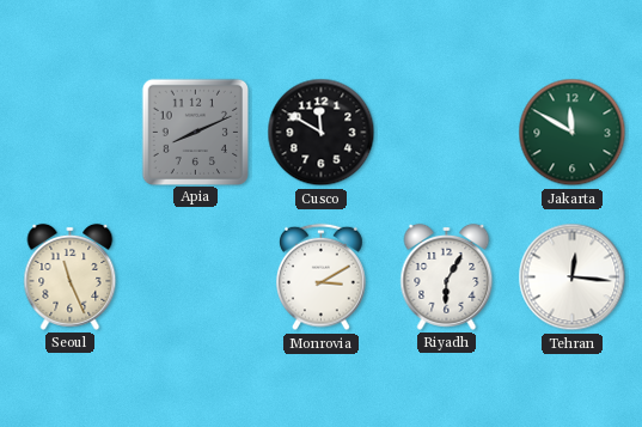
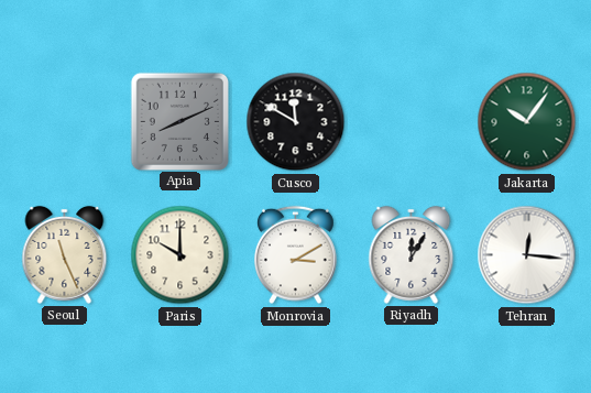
Jakarta: 11:50 -> 10:06 (527, 122)
Paris: none -> 10:00 (180, 255)
Riyadh: 6:05 -> 12:05 (412, 254)
